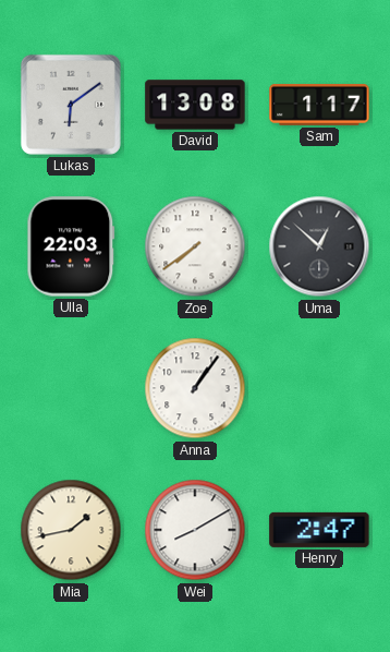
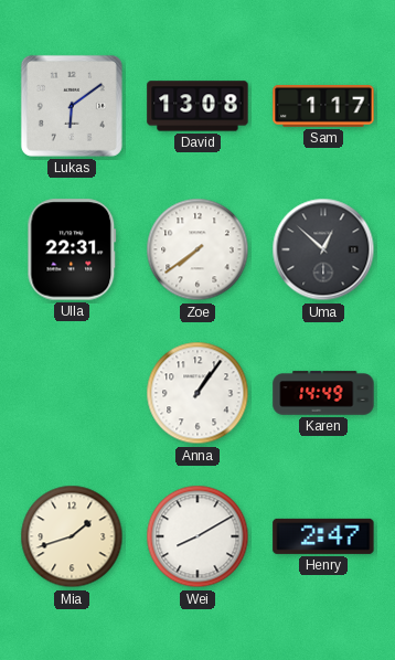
Ulla: 22:03 -> 22:31 (72, 249)
Karen: none -> 14:49 (323, 393)
Mia: 1:43 -> 1:42 (72, 536)
